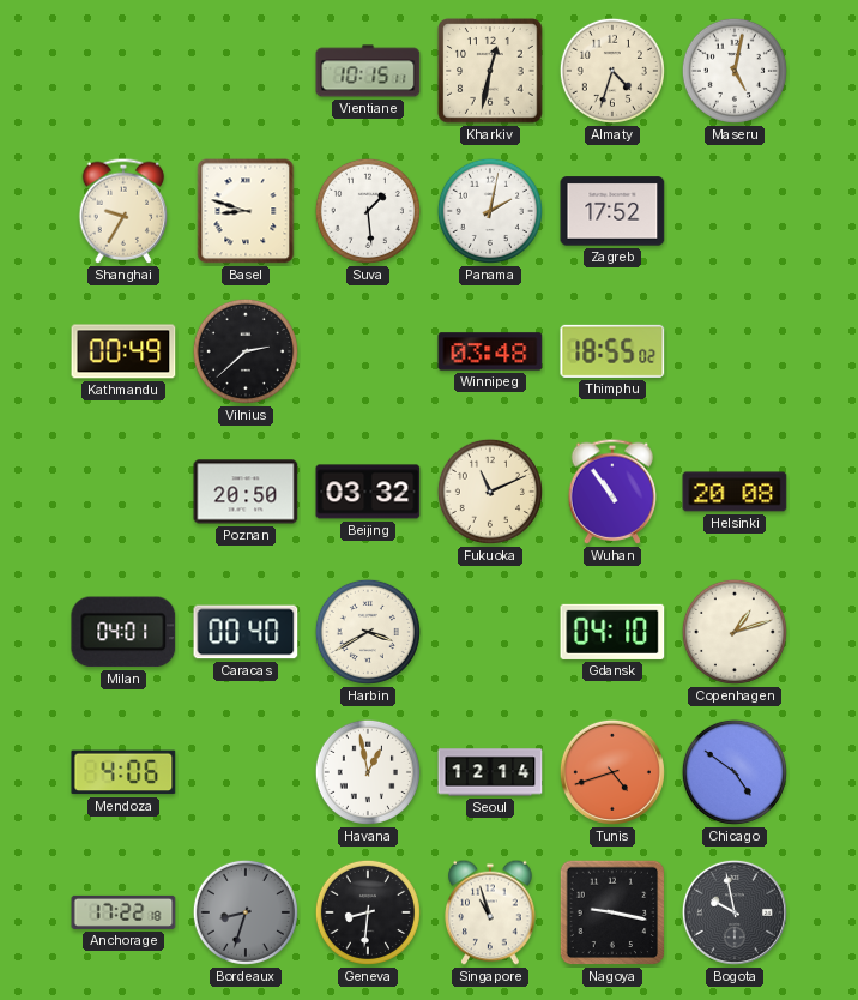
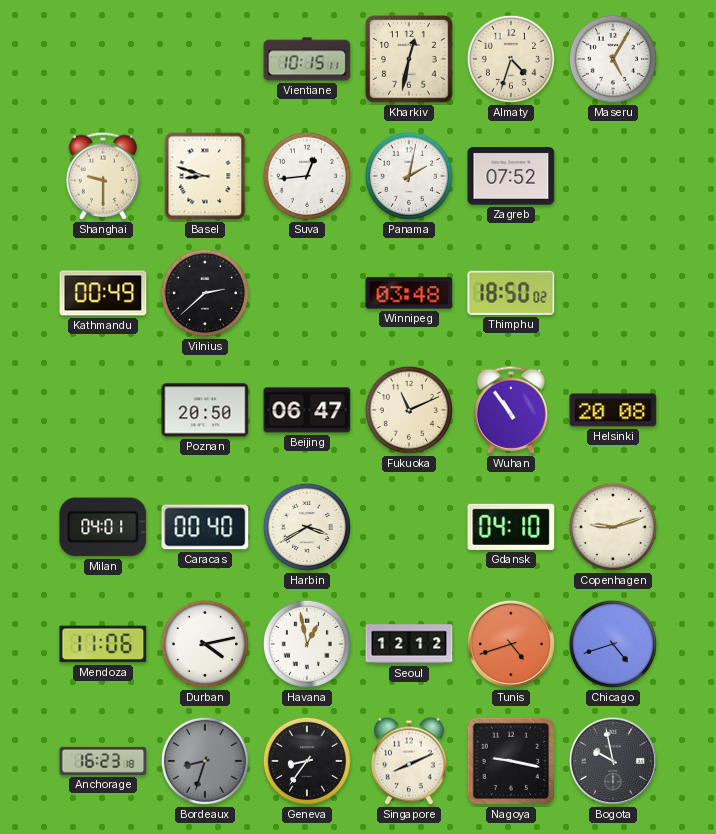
Maseru: 5:02 -> 5:05 (613, 59)
Shanghai: 9:35 -> 9:30 (103, 176)
Suva: 1:29 -> 12:44 (307, 176)
Zagreb: 17:52 -> 07:52 (511, 176)
Thimphu: 18:55 -> 18:50 (511, 293)
Beijing: 03:32 -> 06:47 (307, 410)
Copenhagen: 1:12 -> 9:12 (613, 527)
Mendoza: 4:06 -> 11:06 (103, 644)
Durban: none -> 4:13 (205, 644)
Seoul: 12:14 -> 12:12 (409, 644)
Chicago: 4:51 -> 4:42 (613, 644)
Anchorage: 17:22 -> 16:23 (103, 761)
Geneva: 8:31 -> 8:36 (307, 761)
Singapore: 10:57 -> 8:11 (409, 761)
